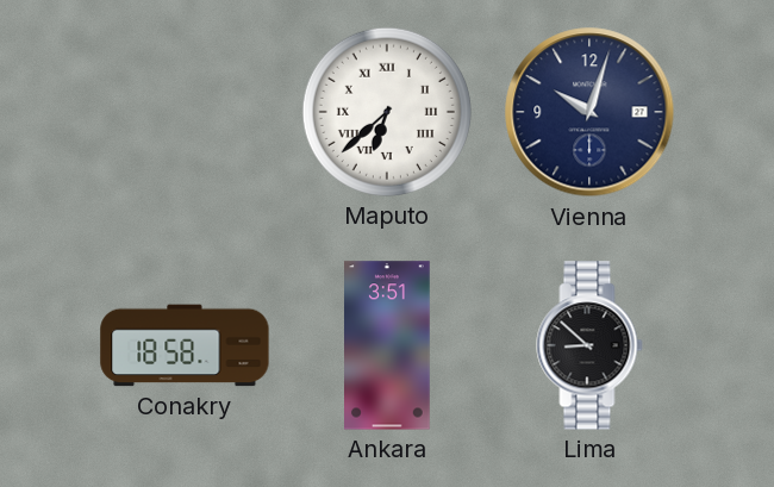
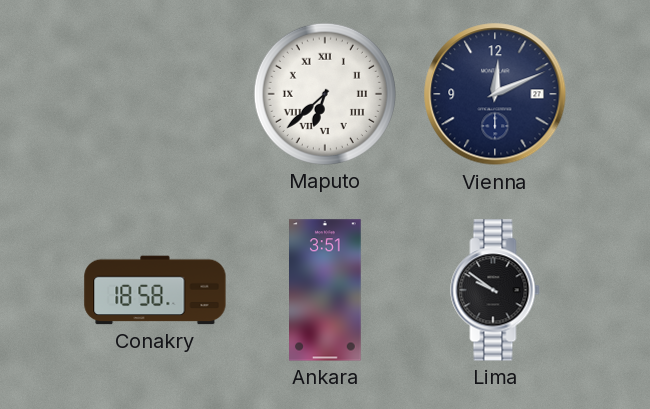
Vienna: 10:03 -> 12:11 (495, 94)
Lima: 8:52 -> 9:51 (495, 290)
